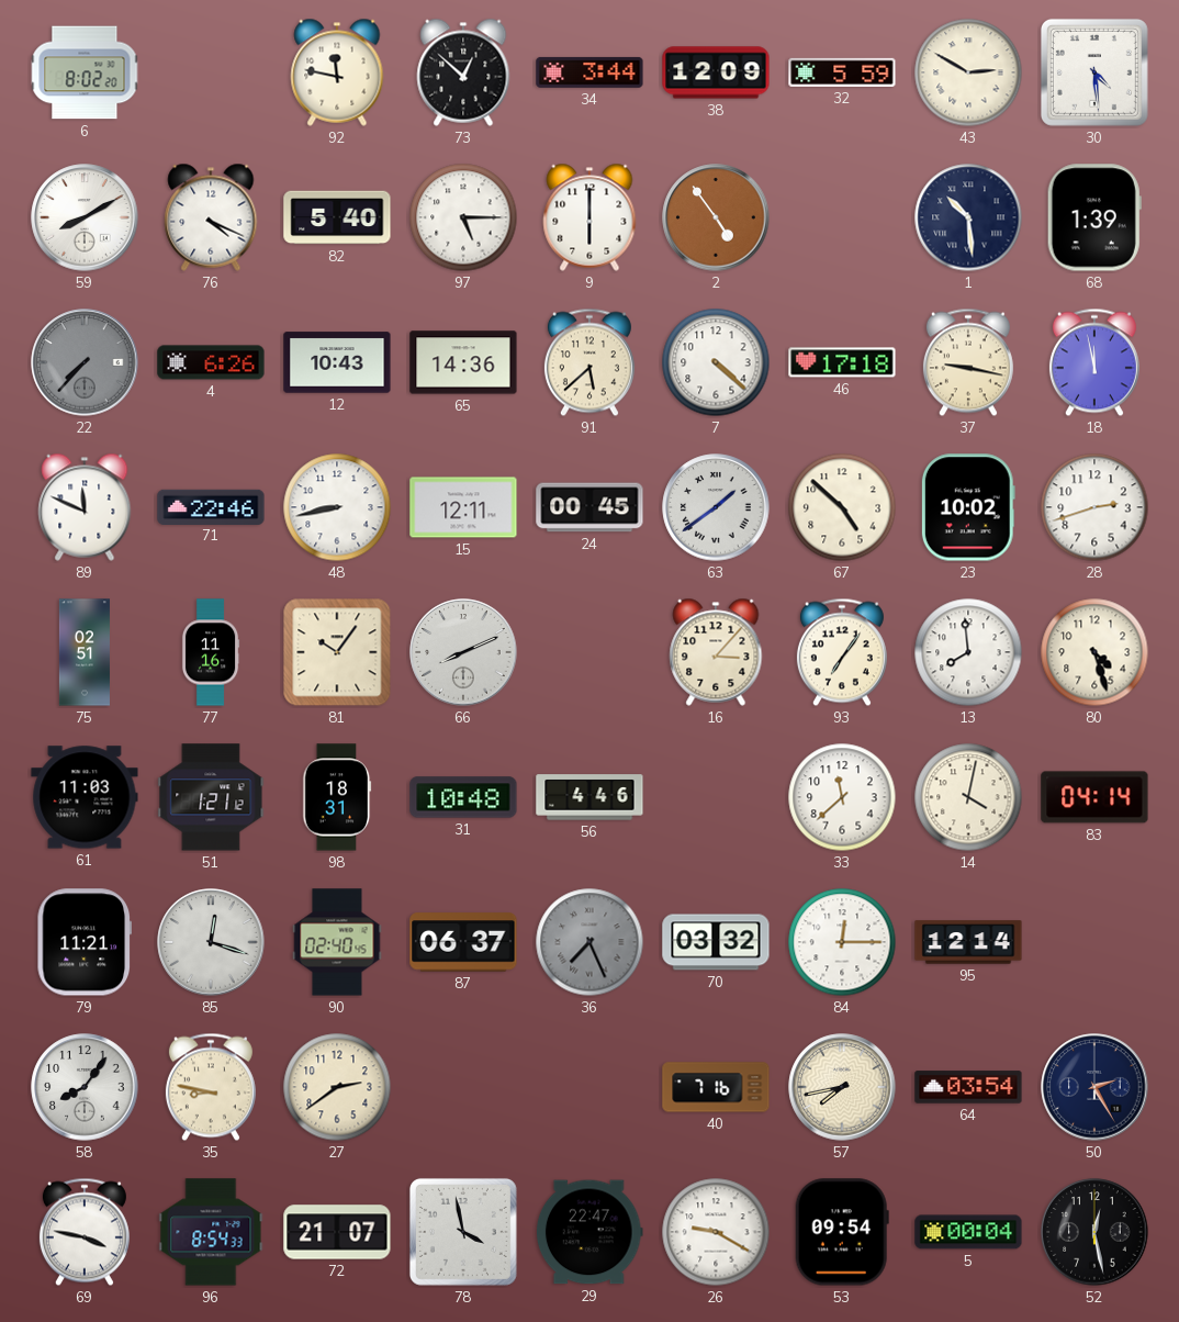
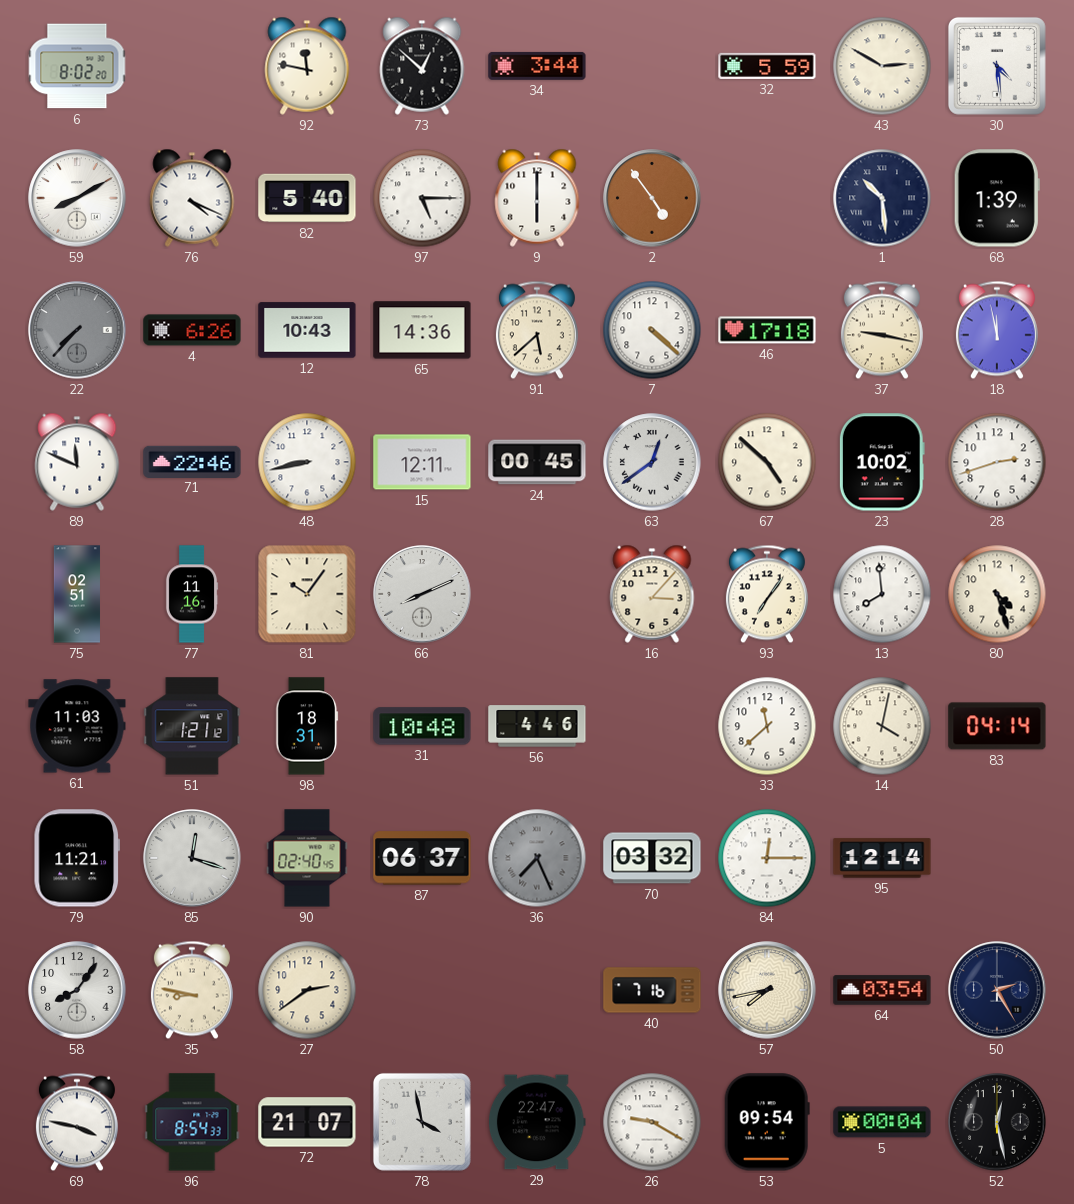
38: 12:09 -> none (716, 72)
63: 1:39 -> 12:39 (652, 462)
